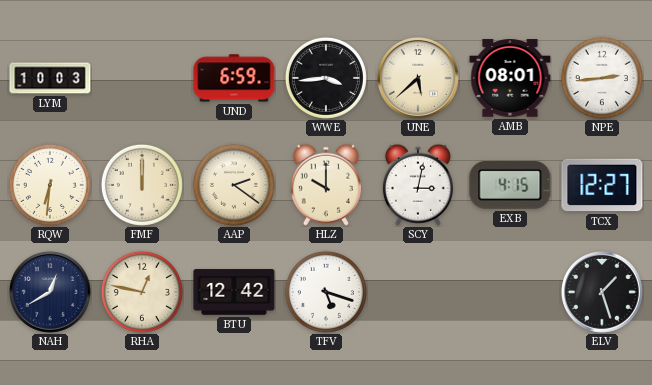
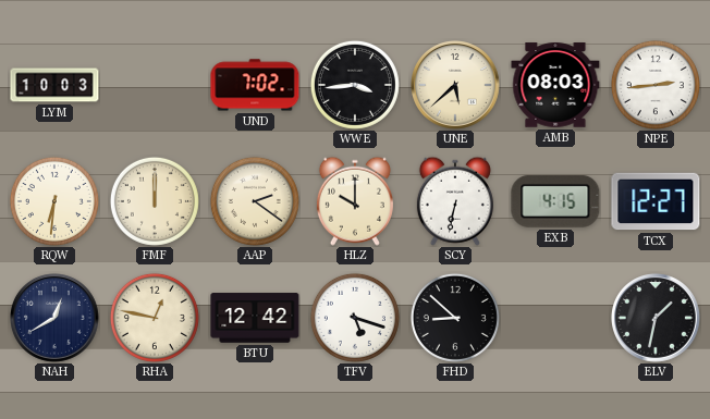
UND: 6:59 -> 7:02 (255, 85)
AMB: 08:01 -> 08:03 (555, 85)
SCY: 3:02 -> 6:32 (455, 201)
FHD: none -> 8:52 (455, 318)
ELV: 1:27 -> 1:32 (657, 319)
